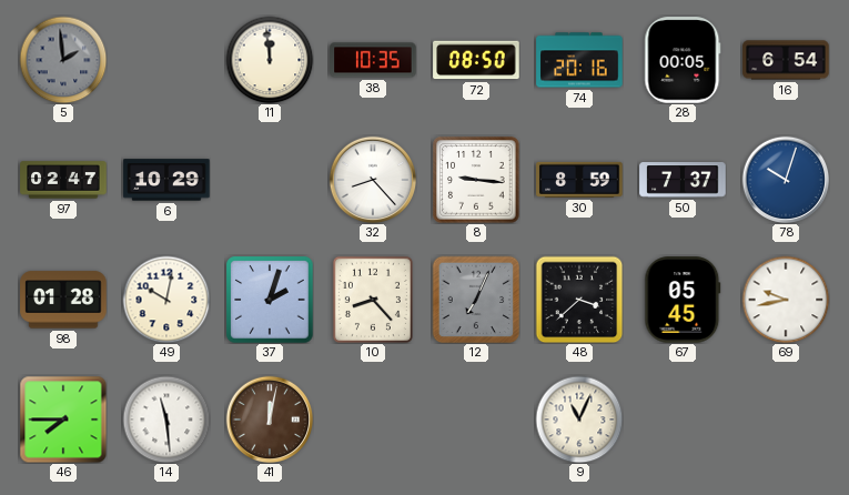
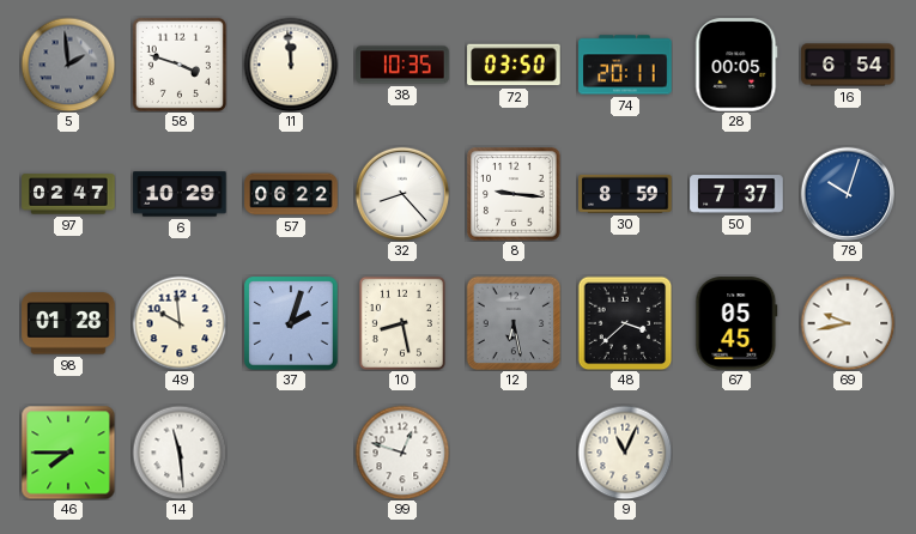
58: none -> 3:48 (180, 65)
72: 08:50 -> 03:50 (514, 65)
74: 20:16 -> 20:11 (625, 65)
57: none -> 06:22 (291, 194)
49: 10:02 -> 9:59 (180, 323)
10: 8:23 -> 8:28 (402, 323)
12: 7:04 -> 6:28 (514, 323)
41: 12:02 -> none (270, 420)
99: none -> 12:48 (402, 453)
